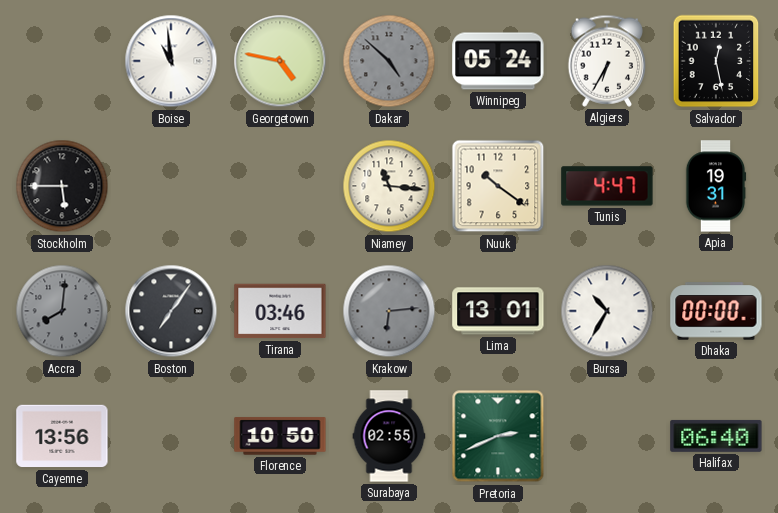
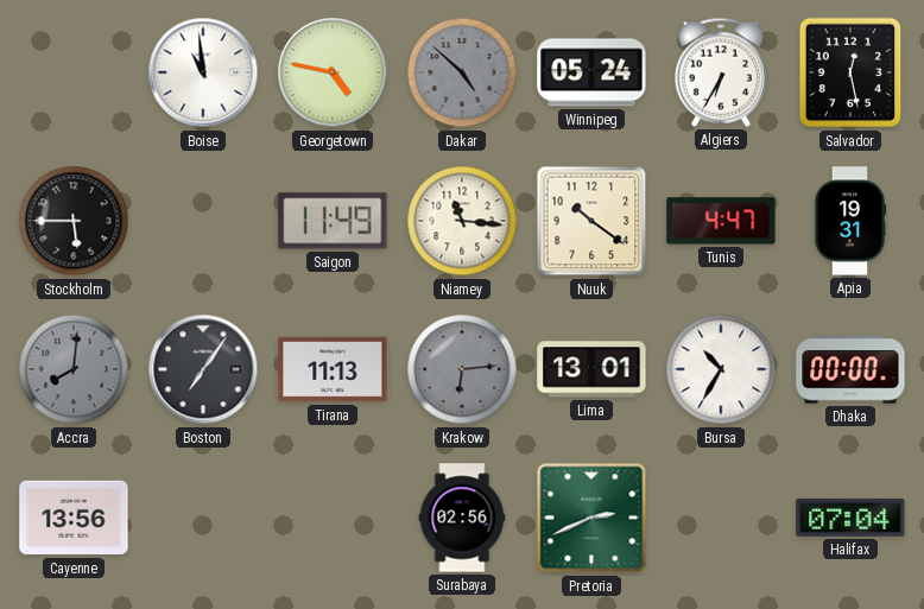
Saigon: none -> 11:49 (333, 221)
Tirana: 03:46 -> 11:13 (333, 369)
Florence: 10:50 -> none (280, 436)
Surabaya: 02:55 -> 02:56 (462, 518)
Halifax: 06:40 -> 07:04 (850, 518)
